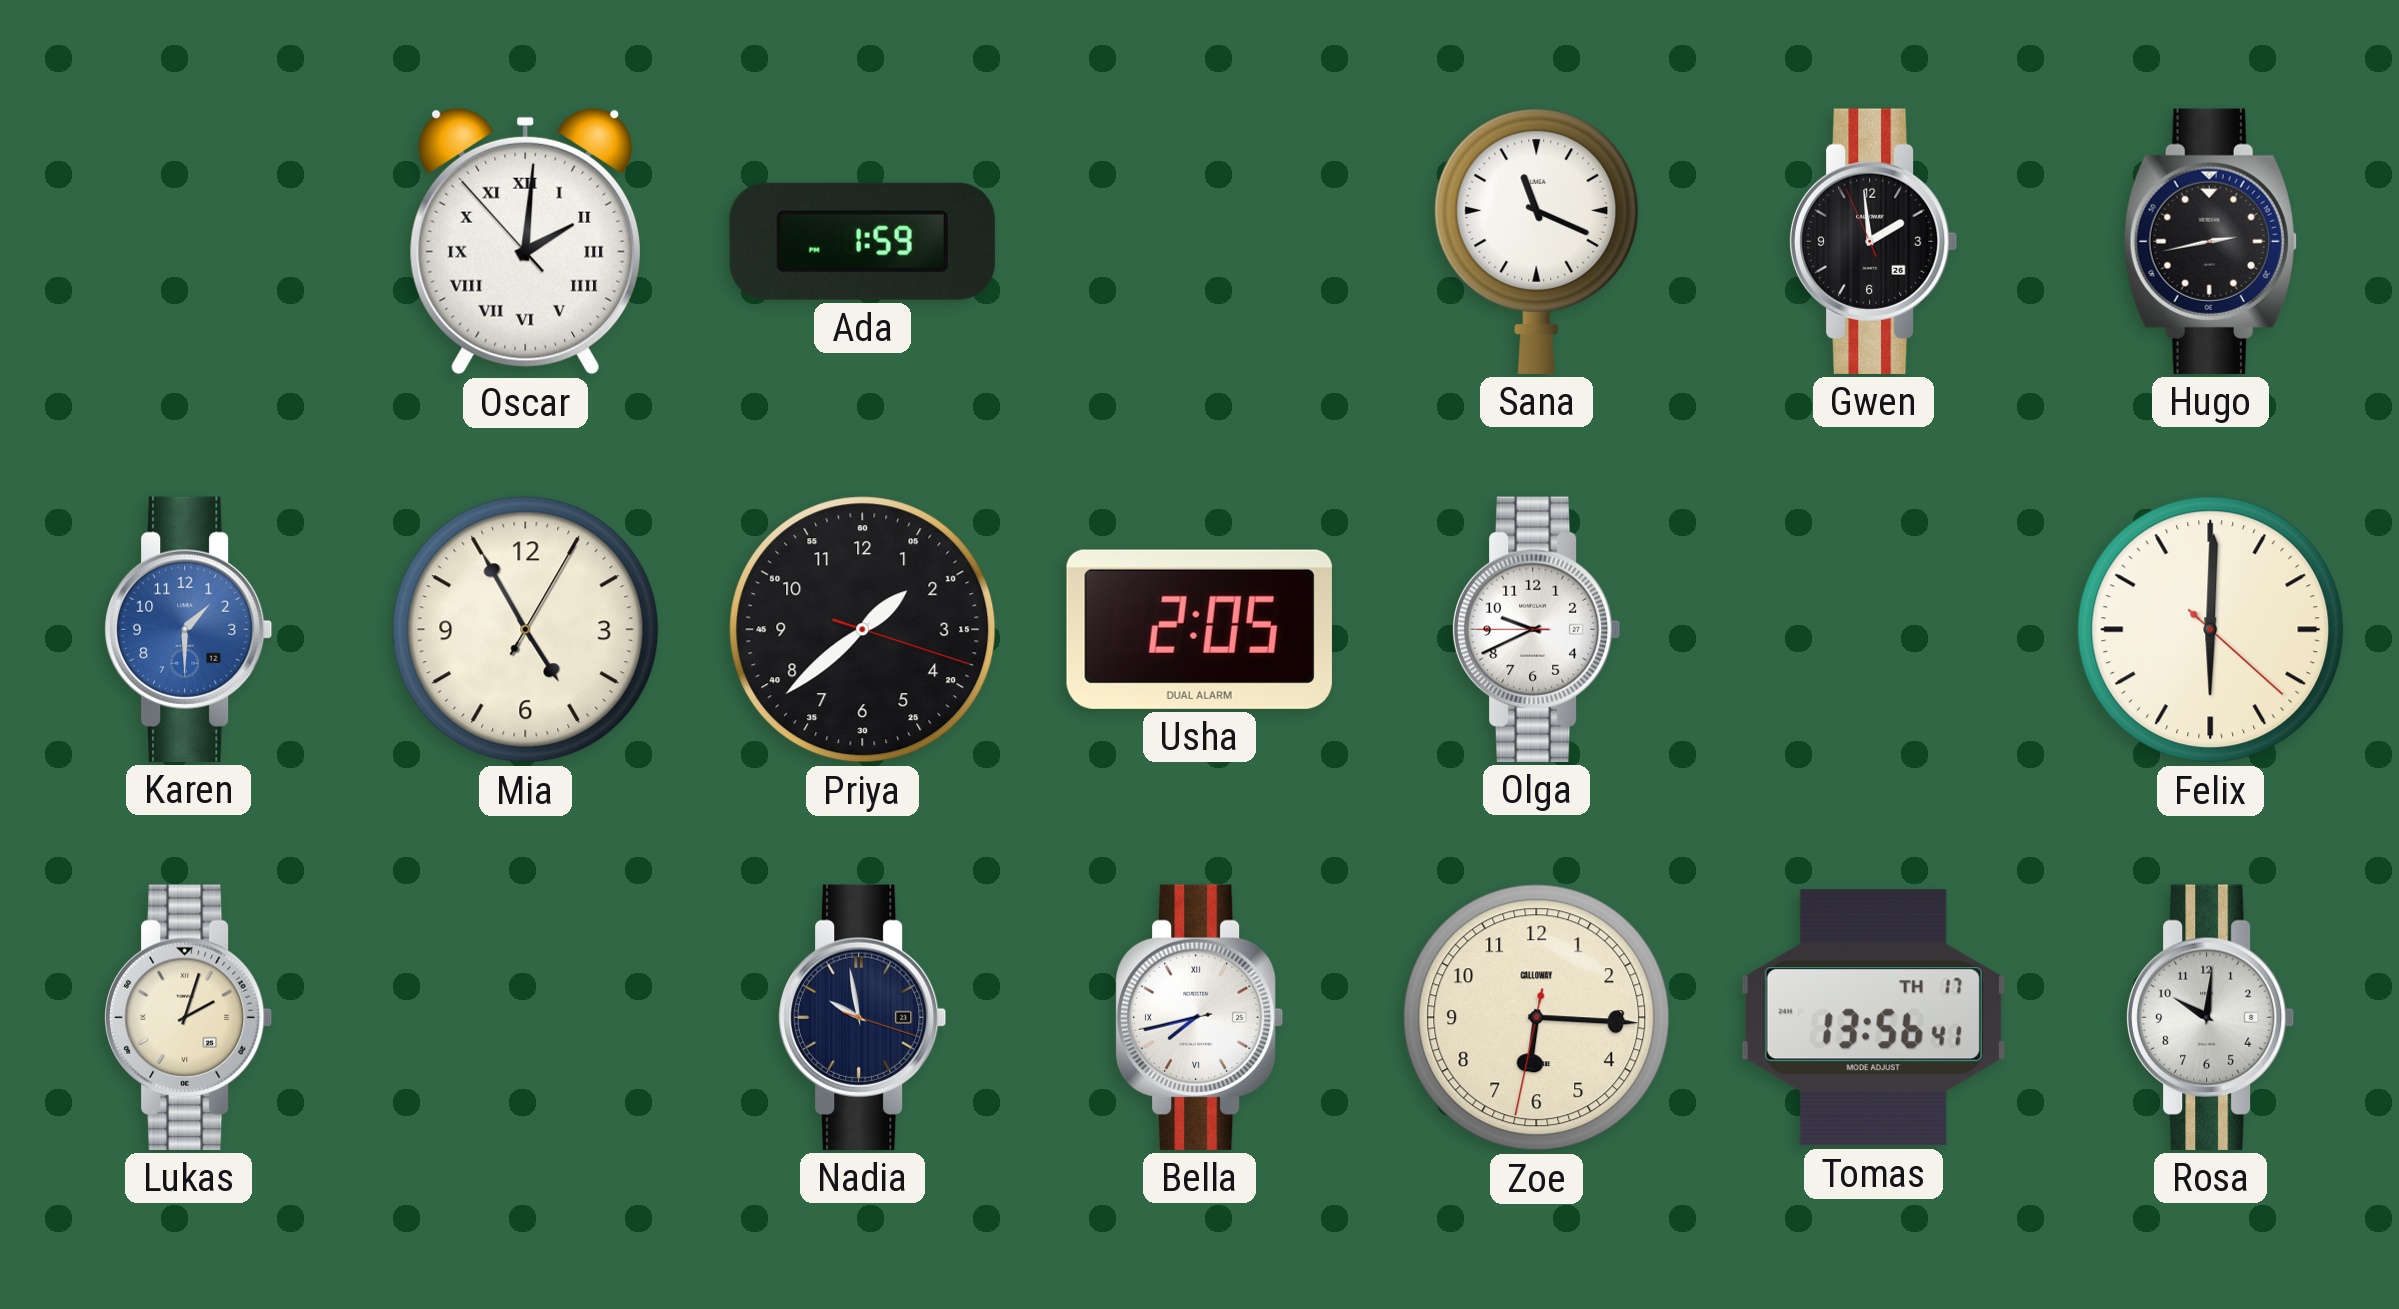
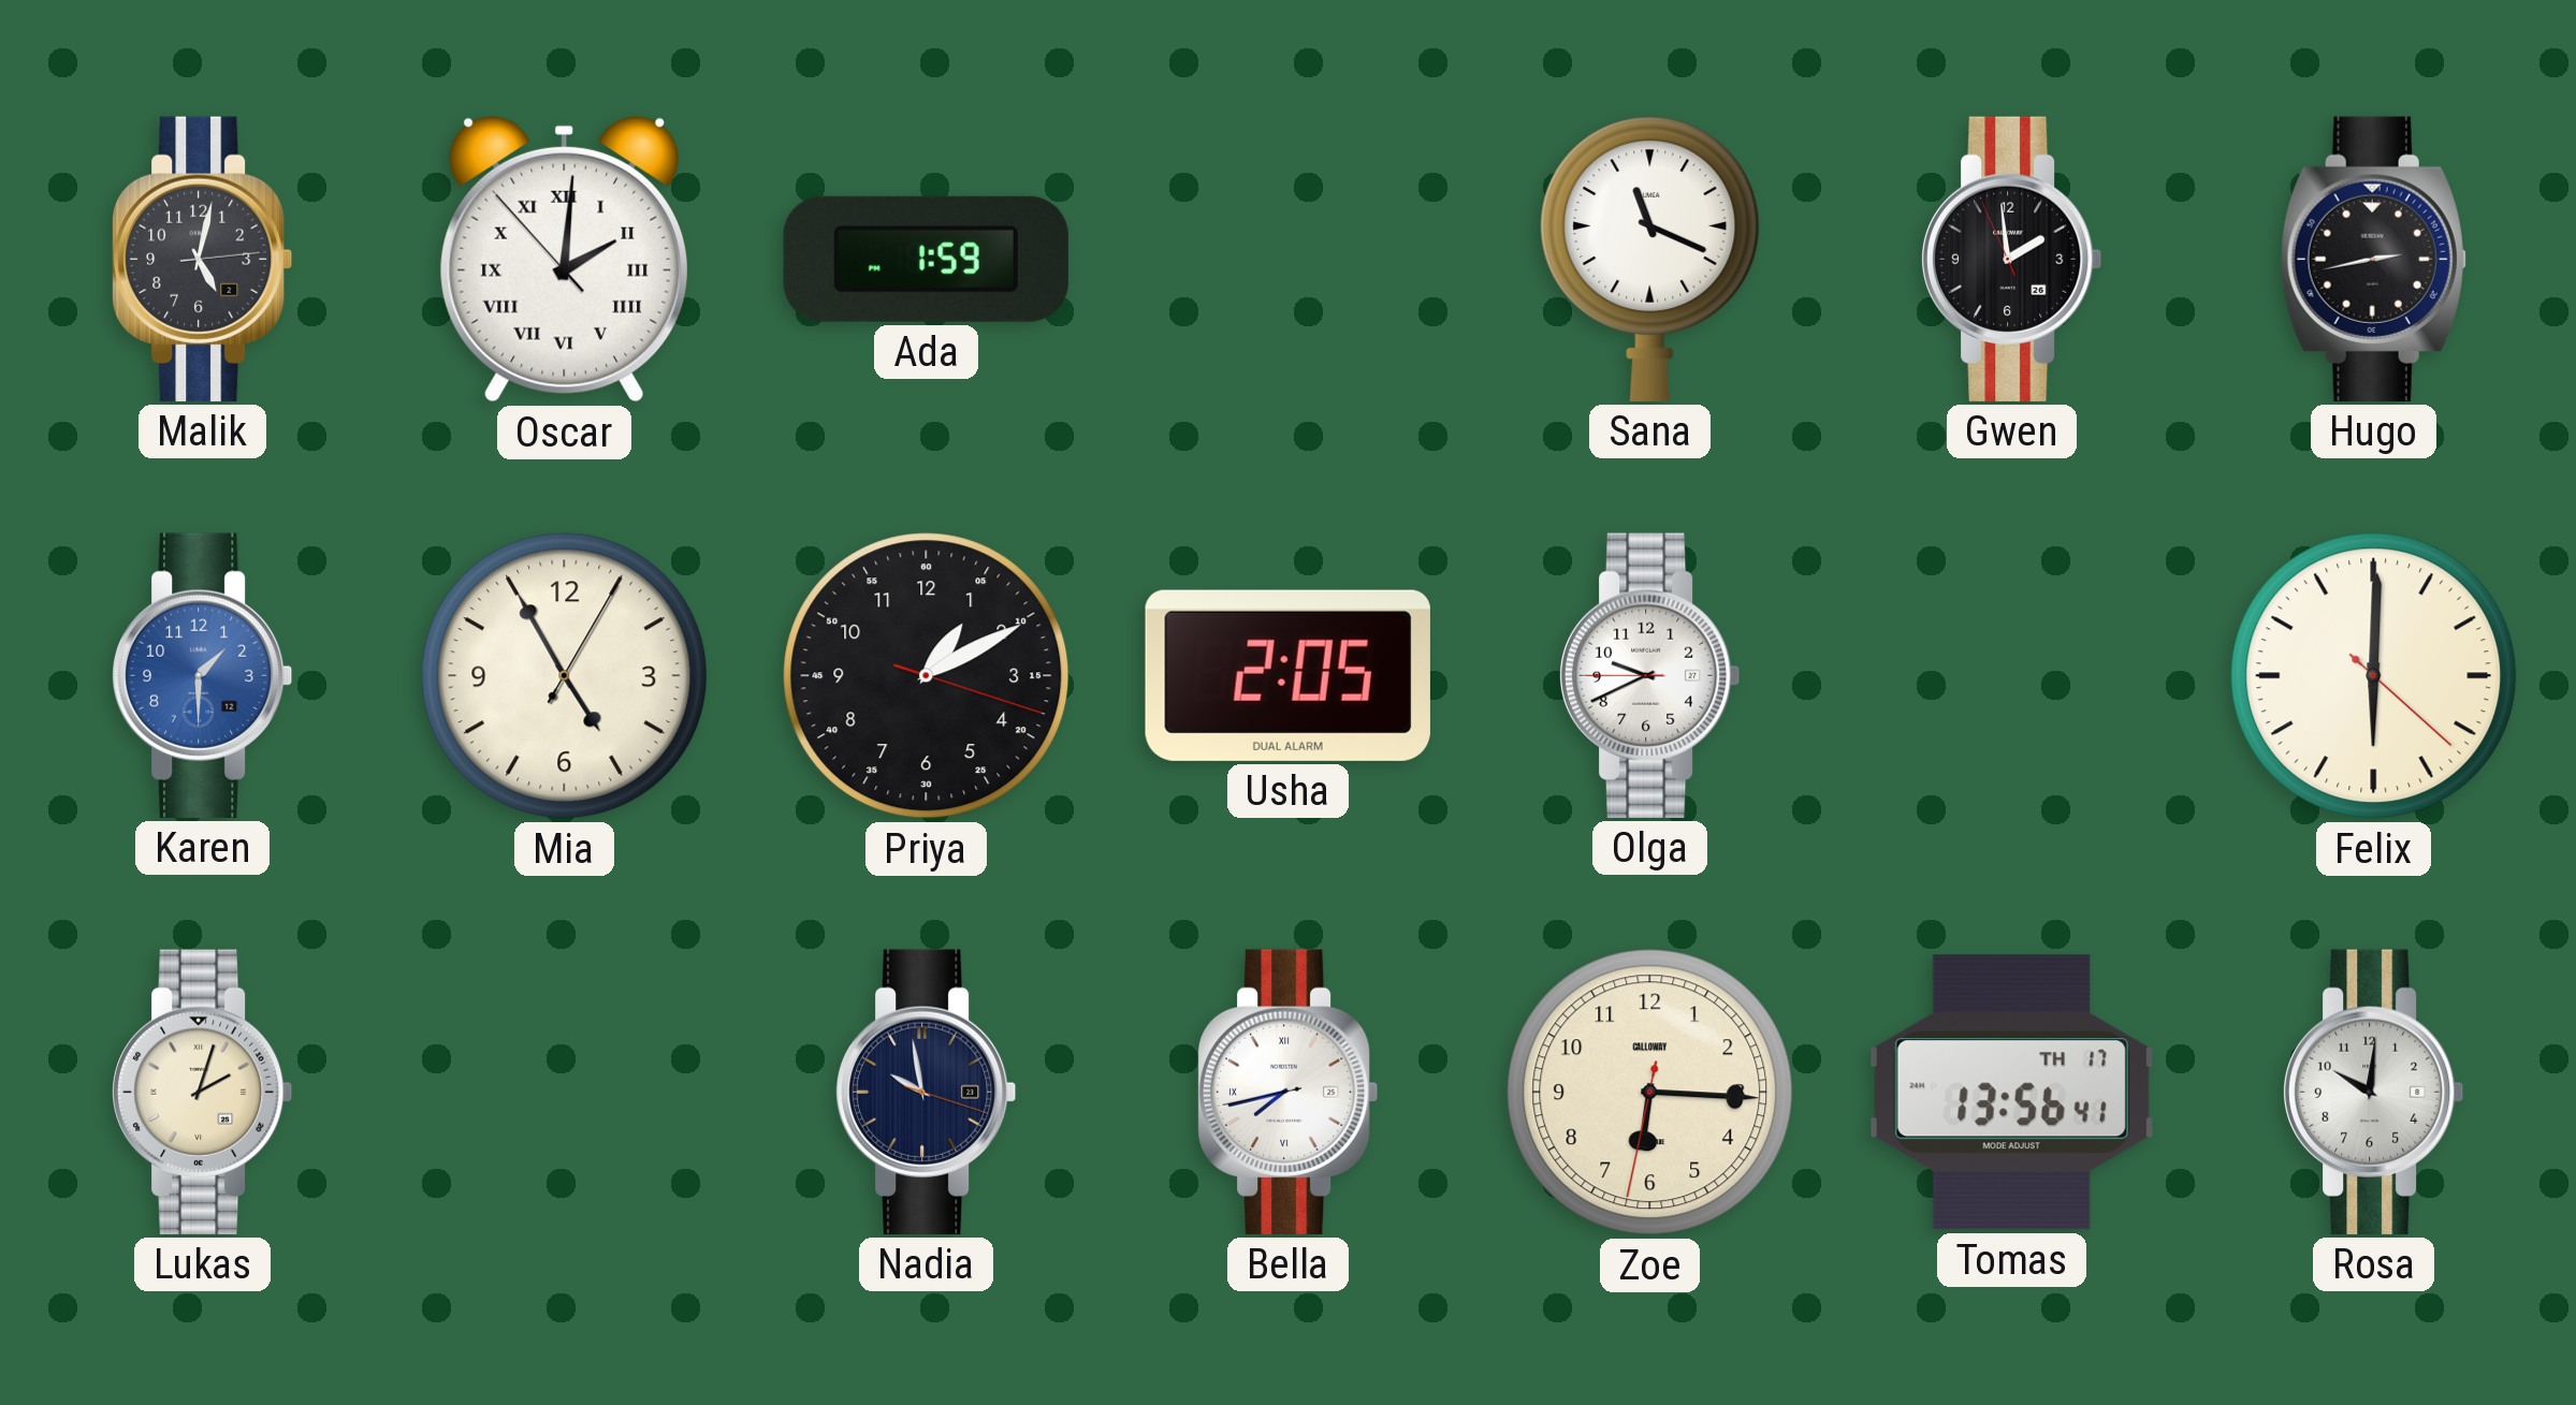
Malik: none -> 5:02 (202, 259)
Priya: 1:38 -> 1:10 (927, 676)
